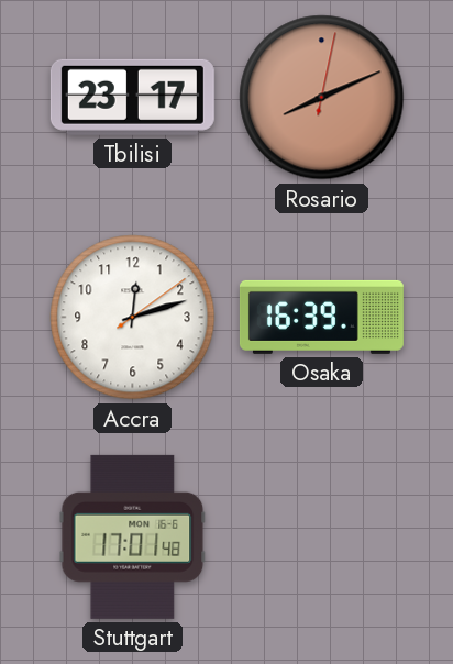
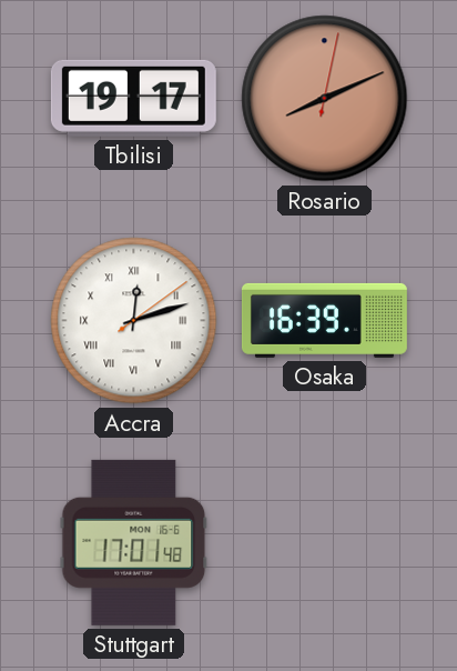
Tbilisi: 23:17 -> 19:17 (133, 98)
Accra numerals: Arabic -> Roman (134, 321)
